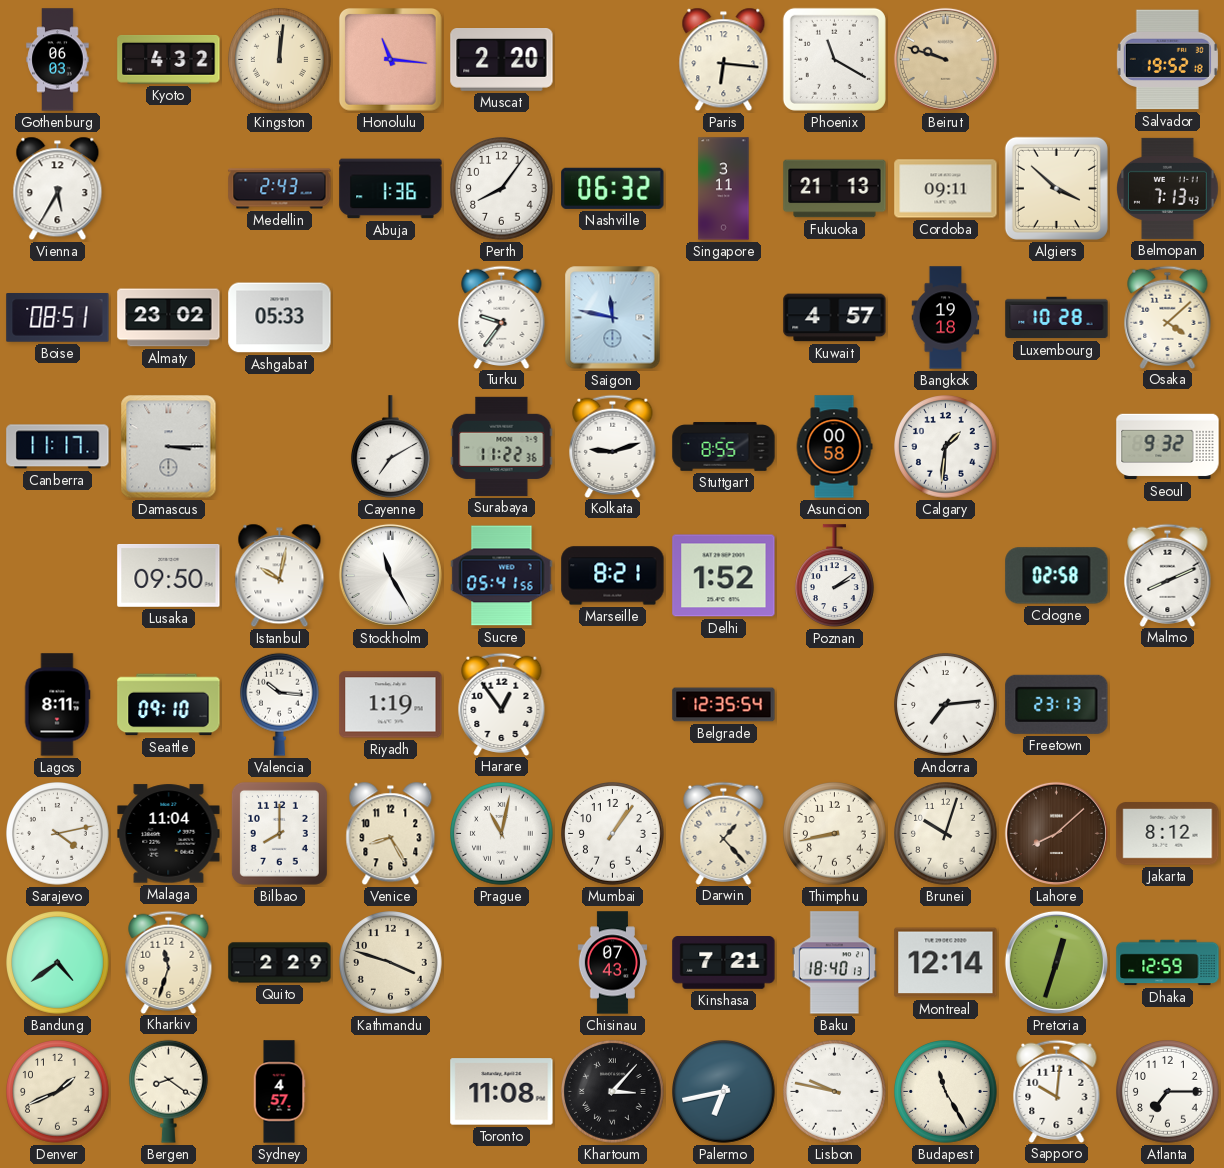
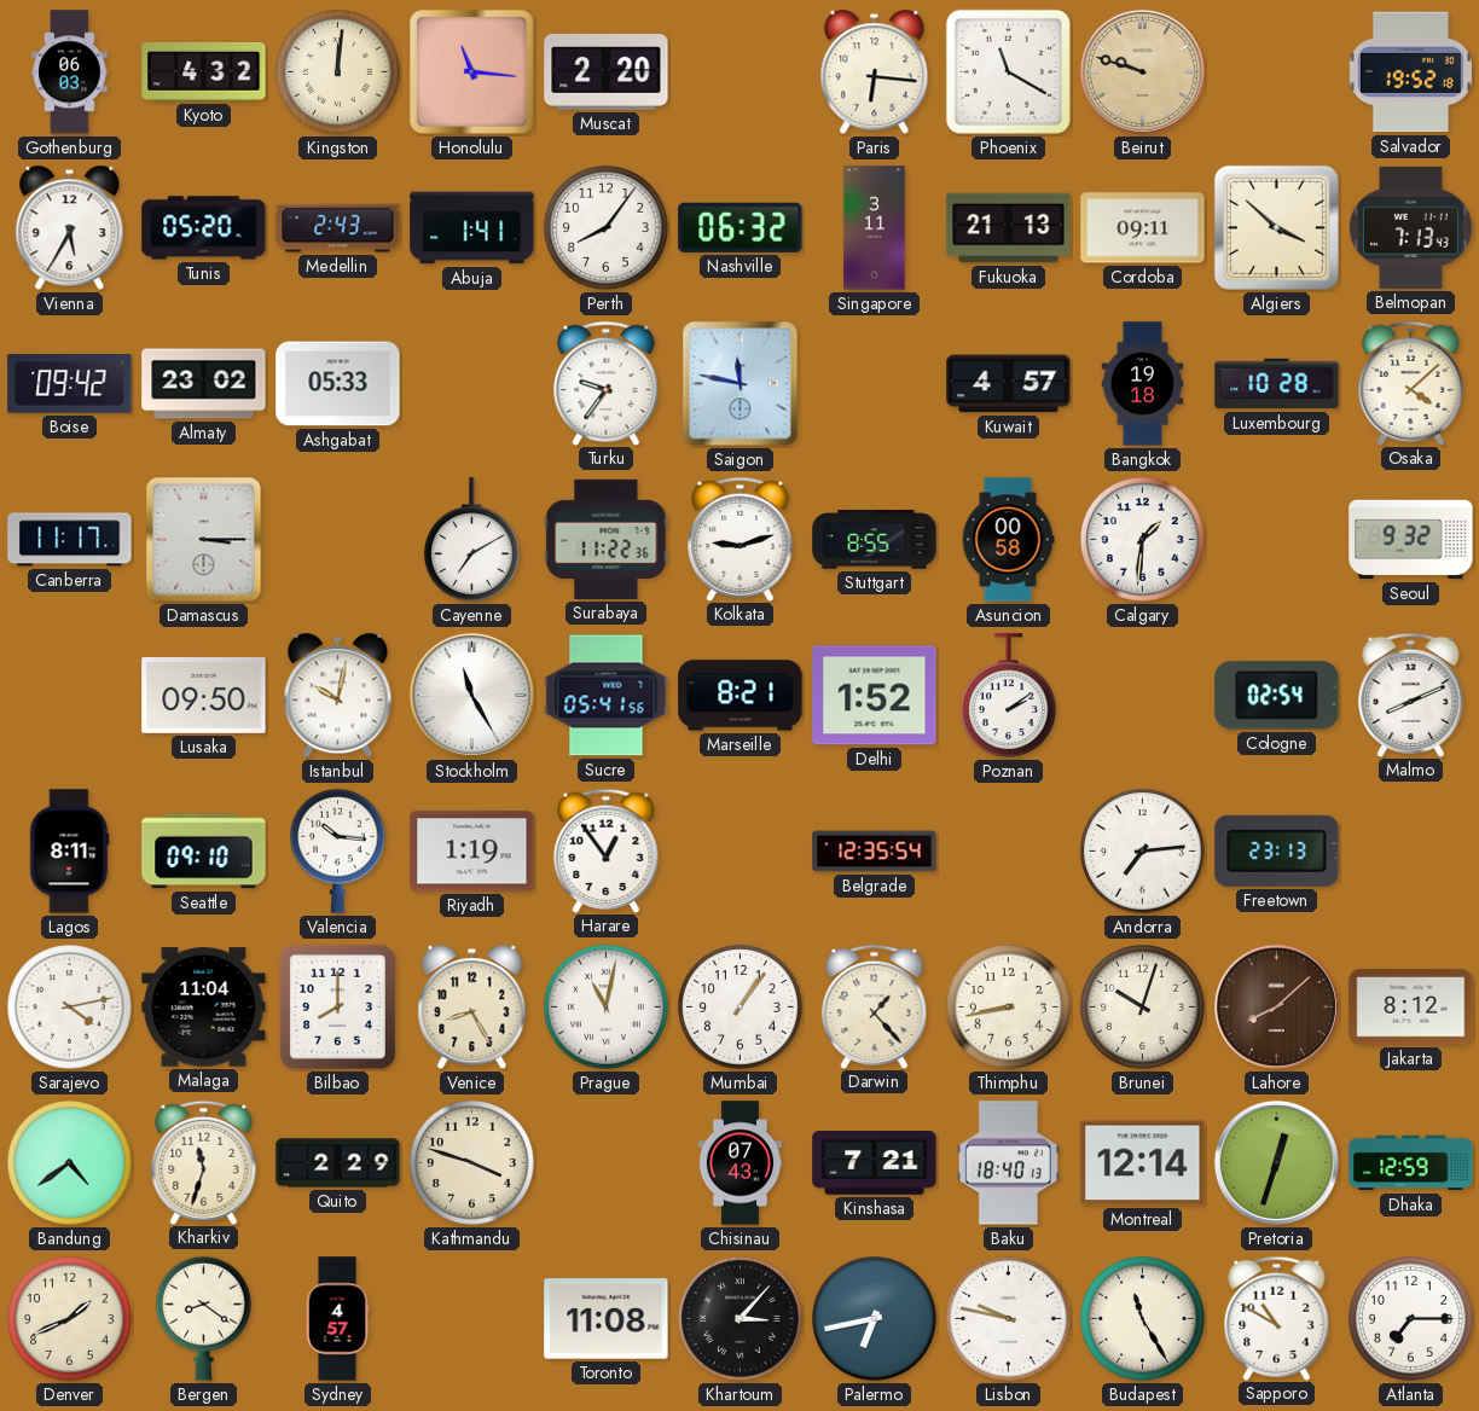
Tunis: none -> 05:20 (204, 228)
Abuja: 1:36 -> 1:41 (472, 228)
Boise: 08:51 -> 09:42 (70, 384)
Cologne: 02:58 -> 02:54 (1277, 696)
Sapporo: 10:01 -> 10:50 (1277, 1318)
